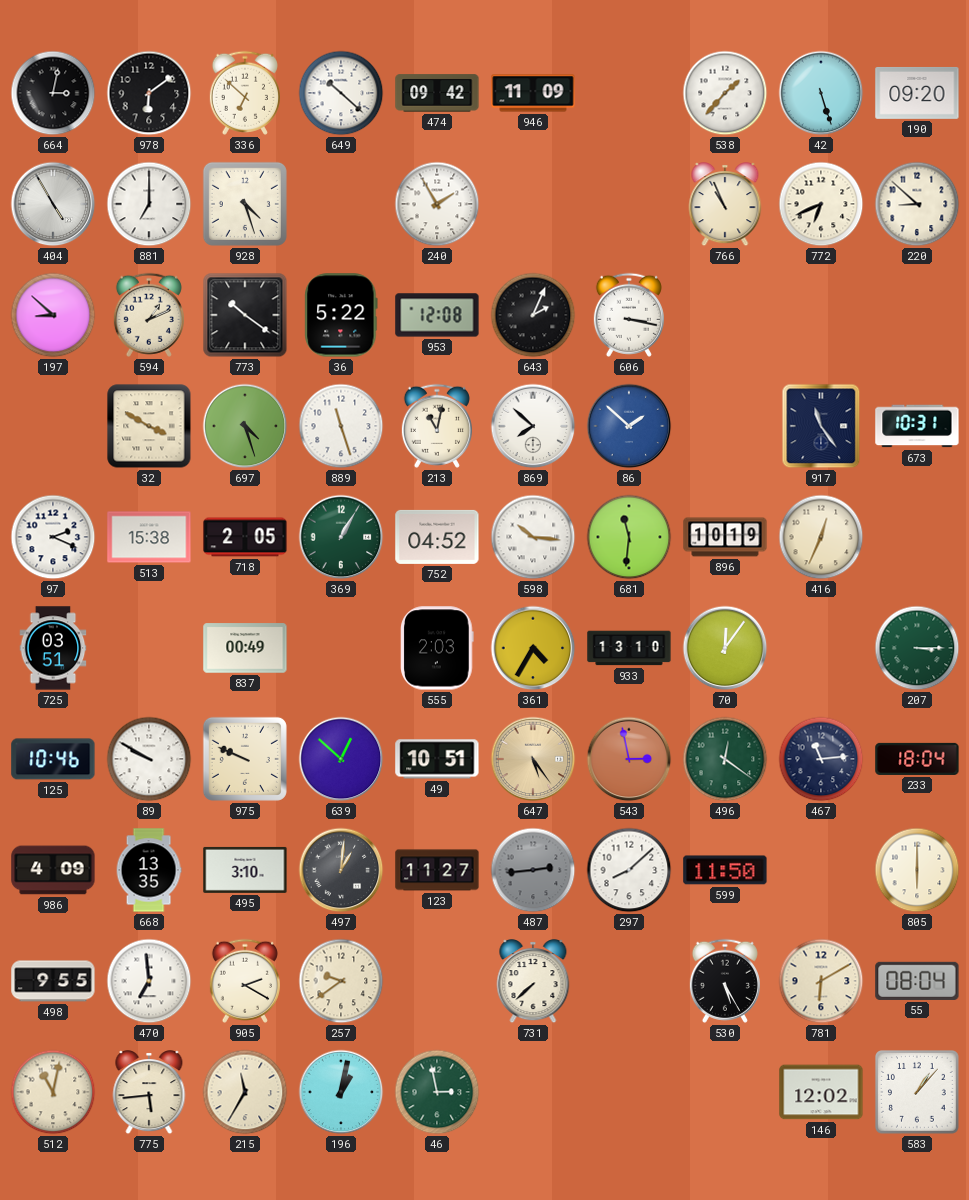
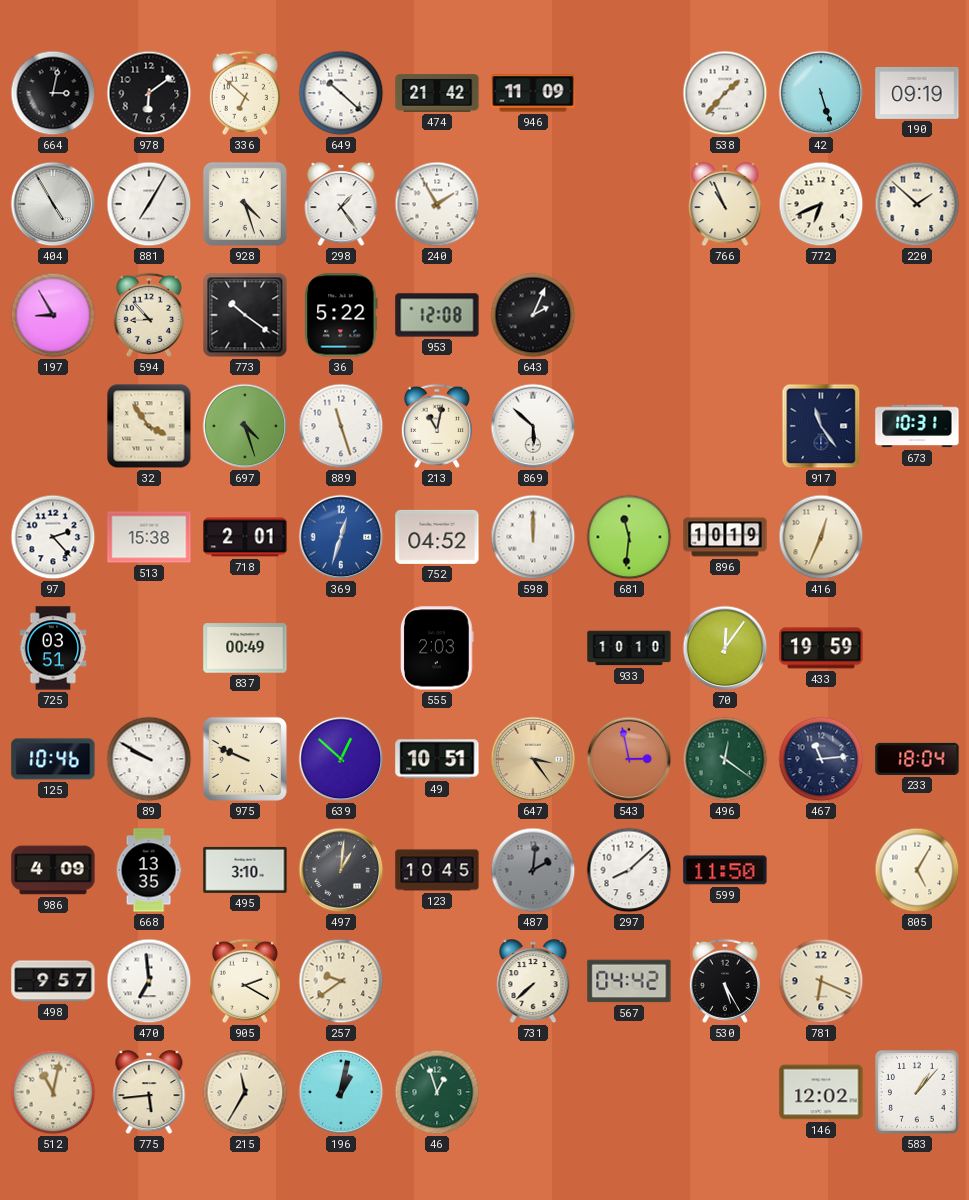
474: 09:42 -> 21:42 (437, 93)
190: 09:20 -> 09:19 (917, 93)
881: 7:00 -> 7:05 (149, 204)
298: none -> 1:24 (341, 205)
220: 8:52 -> 1:52 (917, 204)
197: 8:52 -> 8:55 (53, 315)
594: 1:11 -> 8:53 (149, 315)
606: 3:17 -> none (629, 315)
32: 3:50 -> 3:54 (149, 426)
869: 7:52 -> 5:52 (533, 426)
86: 1:52 -> none (629, 426)
97: 2:19 -> 2:23 (53, 537)
718: 2:05 -> 2:01 (245, 537)
369: 1:05 -> 12:33 (341, 537)
369 dial: green -> blue (341, 537)
598: 10:16 -> 12:00 (533, 537)
361: 4:35 -> none (533, 648)
933: 13:10 -> 10:10 (629, 648)
433: none -> 19:59 (821, 648)
207: 3:15 -> none (917, 648)
647: 5:24 -> 3:24 (533, 759)
123: 11:27 -> 10:45 (437, 870)
487: 2:44 -> 2:01 (533, 870)
805: 6:00 -> 5:05 (917, 870)
498: 9:55 -> 9:57 (53, 981)
567: none -> 04:42 (629, 981)
781: 6:10 -> 6:19 (821, 981)
55: 08:04 -> none (917, 981)
46: 2:58 -> 12:57 (437, 1092)
